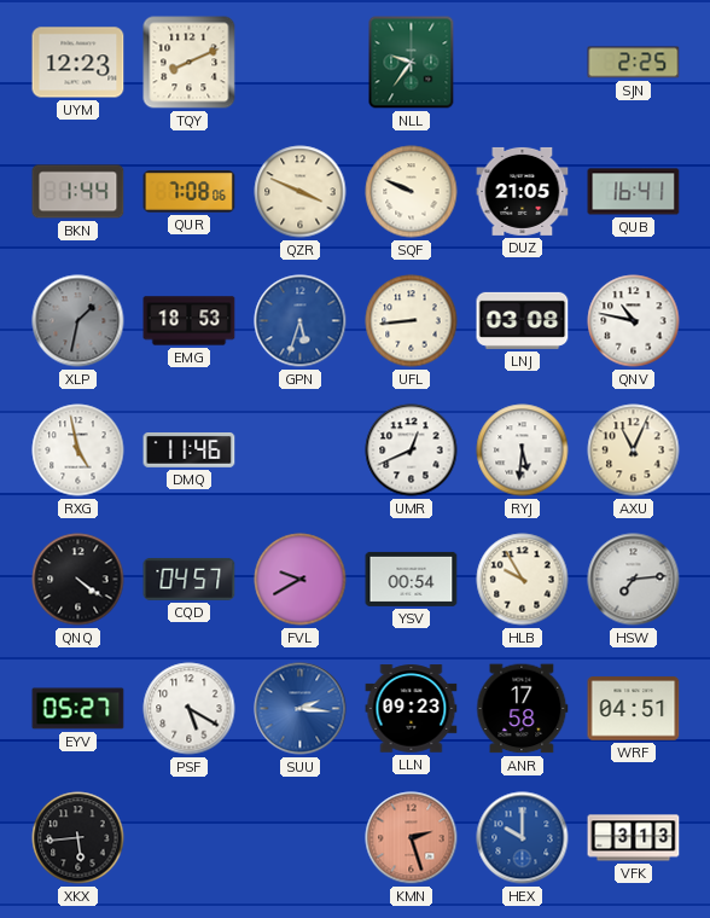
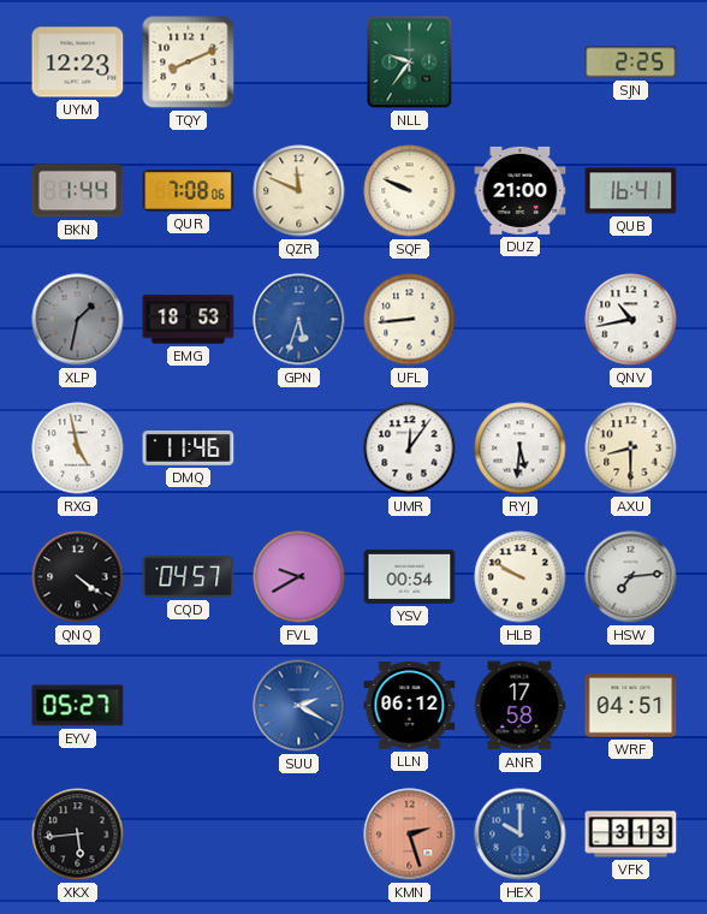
QZR: 3:49 -> 11:49 (299, 191)
DUZ: 21:05 -> 21:00 (521, 190)
LNJ: 03:08 -> none (523, 320)
QNV: 10:47 -> 10:43 (631, 320)
UMR: 12:41 -> 12:06 (410, 449)
AXU: 11:04 -> 8:30 (631, 449)
HLB: 9:55 -> 9:50 (521, 577)
PSF: 5:20 -> none (190, 709)
SUU: 2:16 -> 2:20 (299, 706)
LLN: 09:23 -> 06:12 (410, 706)
